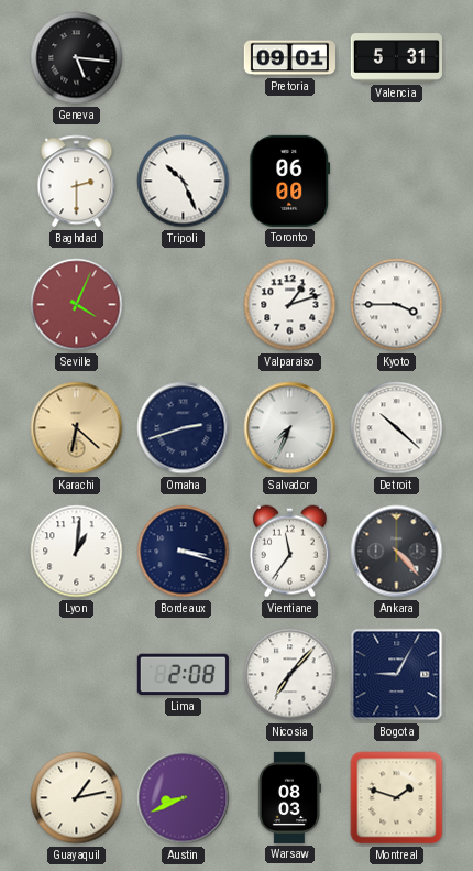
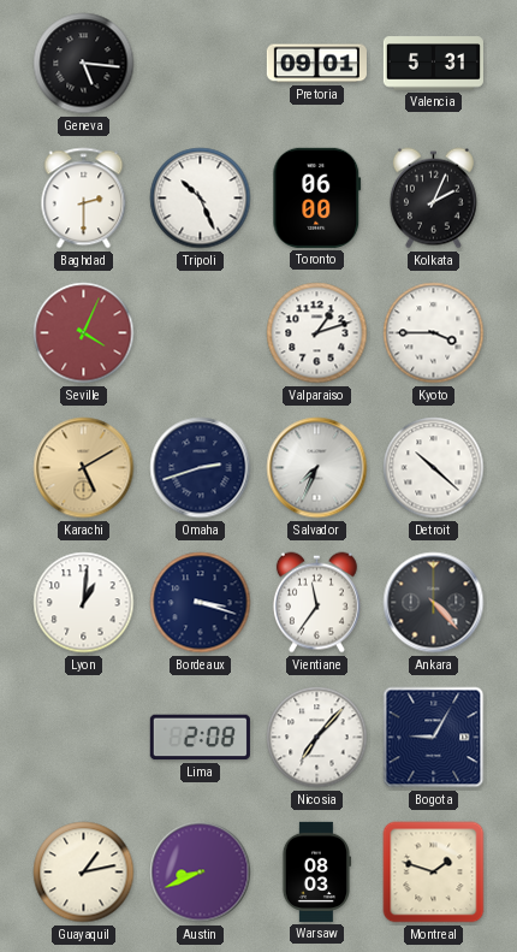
Kolkata: none -> 2:04 (433, 199)
Karachi: 6:22 -> 5:10 (84, 468)
